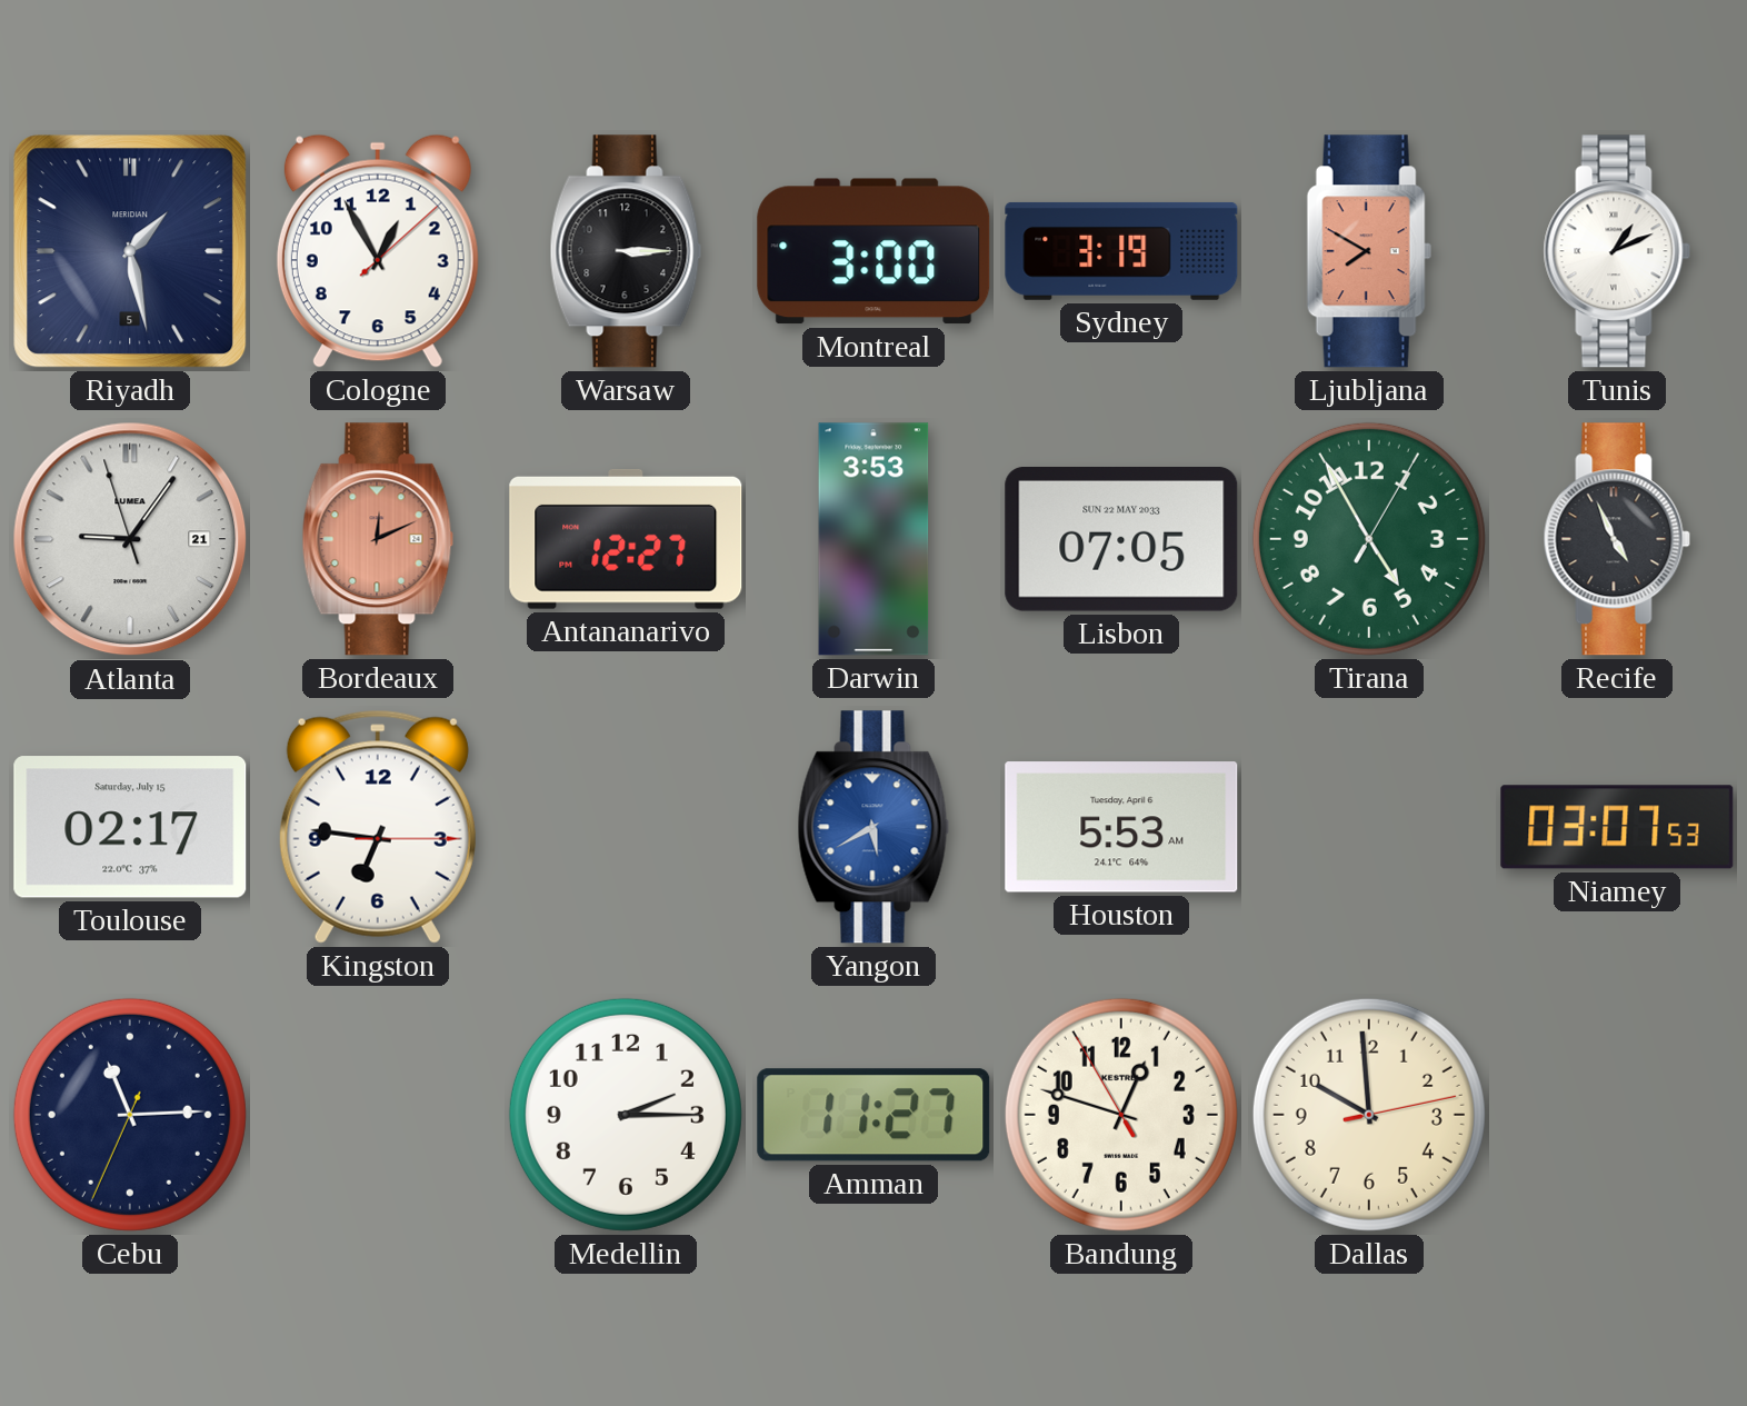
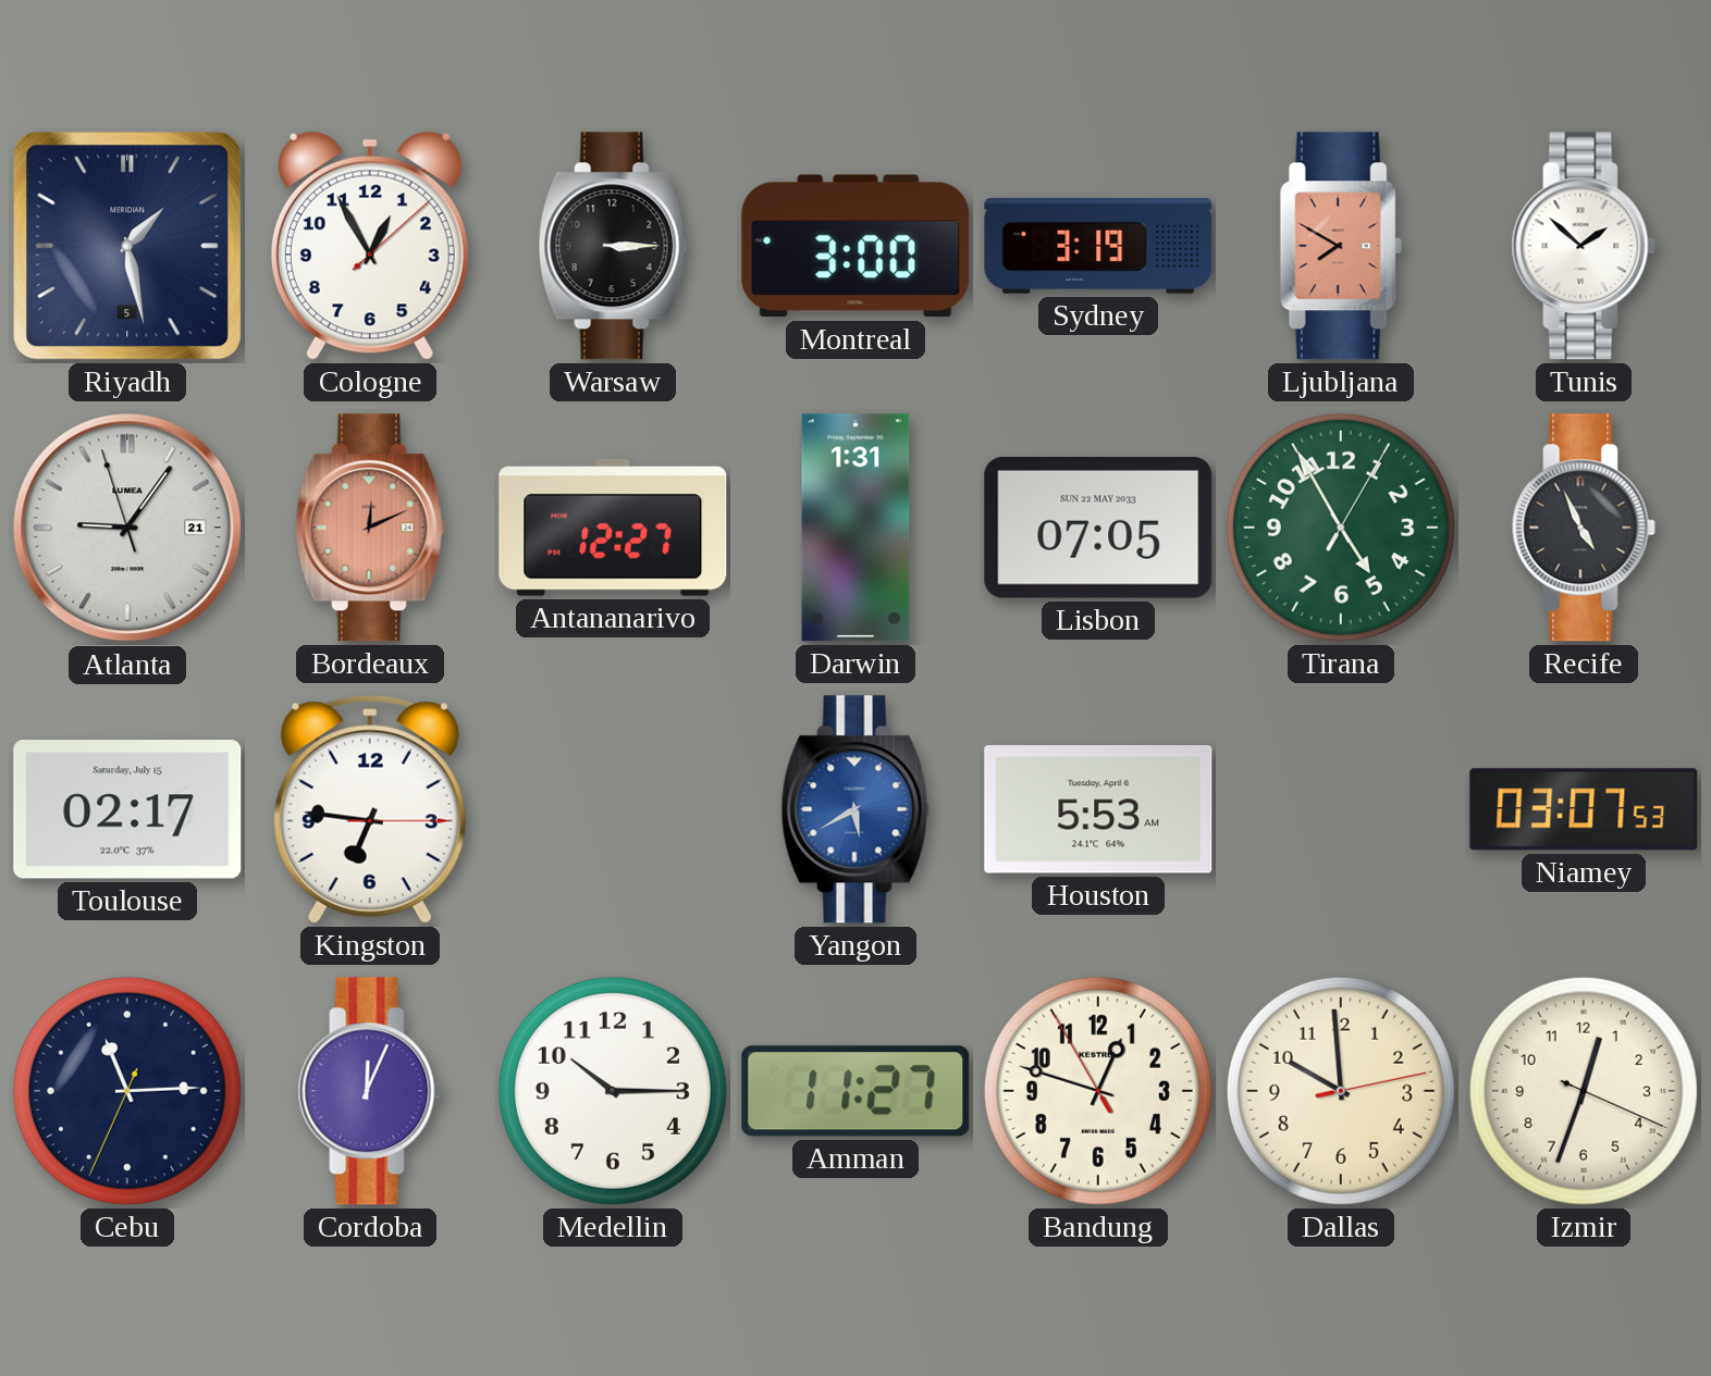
Tunis: 1:11 -> 1:52 (1584, 246)
Darwin: 3:53 -> 1:31 (856, 528)
Cordoba: none -> 12:04 (370, 1091)
Medellin: 2:15 -> 10:15 (613, 1091)
Izmir: none -> 12:33 (1584, 1091)
